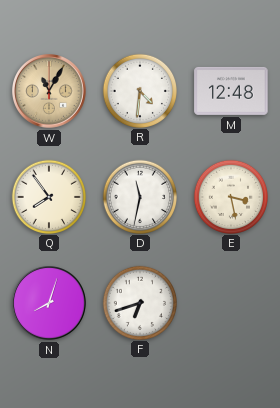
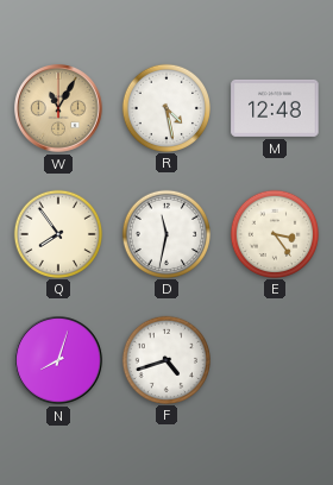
R: 4:31 -> 4:28 (165, 107)
E: 3:28 -> 3:24 (274, 233)
F: 6:42 -> 4:42 (165, 359)
